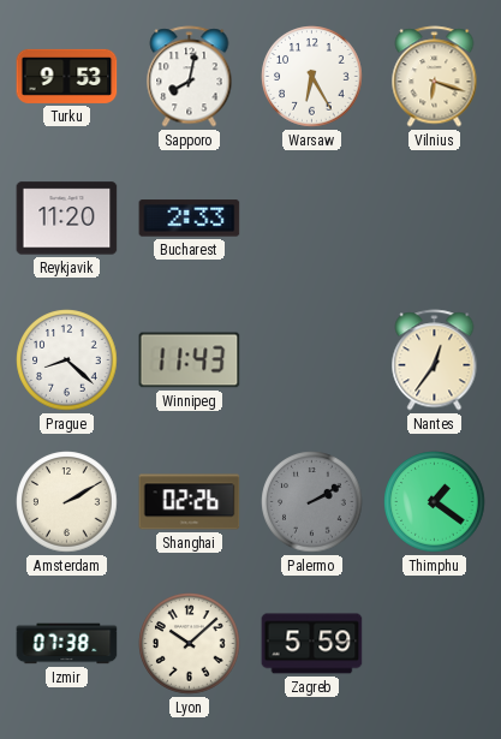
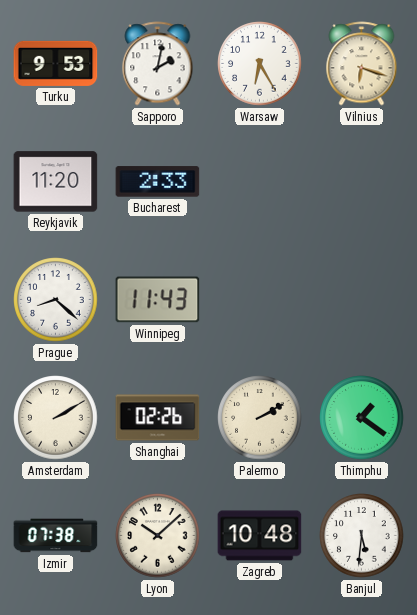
Sapporo: 8:02 -> 2:02 (158, 64)
Nantes: 12:36 -> none (435, 360)
Palermo dial: grey -> cream (260, 418)
Zagreb: 5:59 -> 10:48 (260, 536)
Banjul: none -> 5:31 (362, 536)
